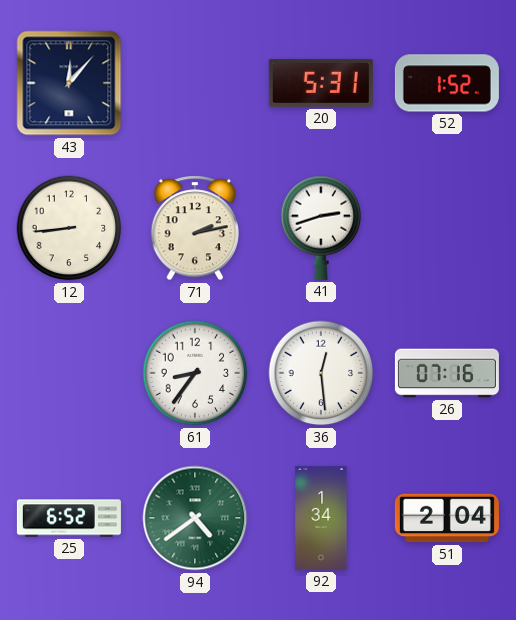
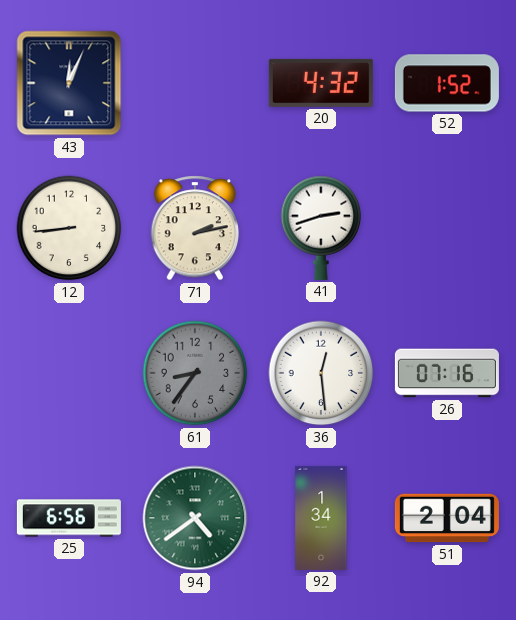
43: 12:07 -> 12:04 (69, 83)
20: 5:31 -> 4:32 (321, 83)
61 dial: white -> grey (195, 373)
25: 6:52 -> 6:56 (69, 518)
